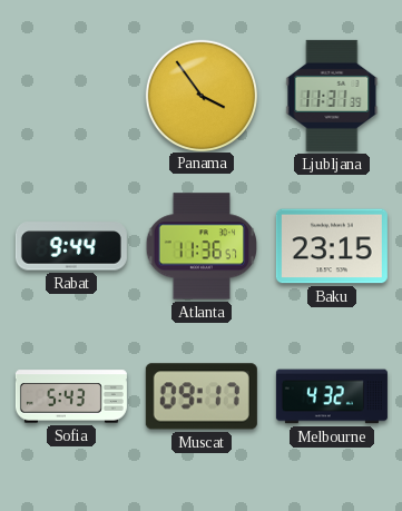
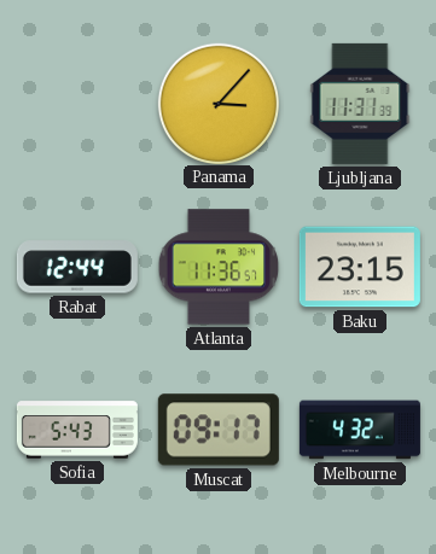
Panama: 3:54 -> 3:07 (217, 103)
Rabat: 9:44 -> 12:44 (77, 267)
